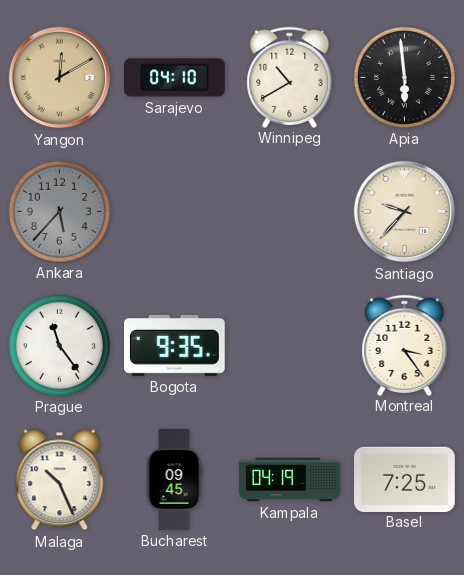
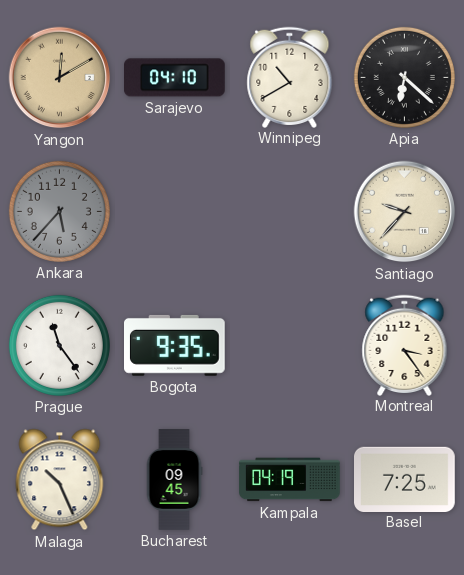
Apia: 5:59 -> 6:22 (404, 77)
